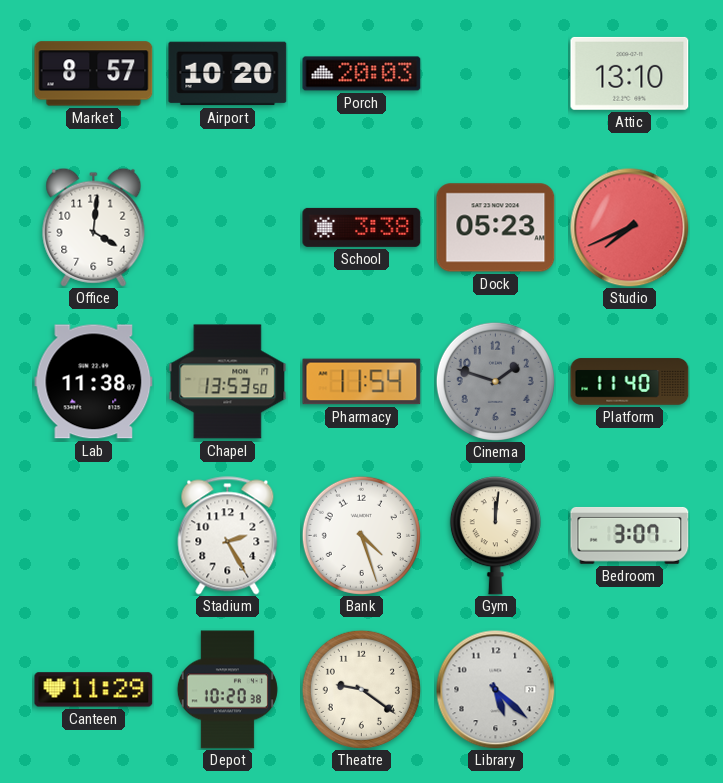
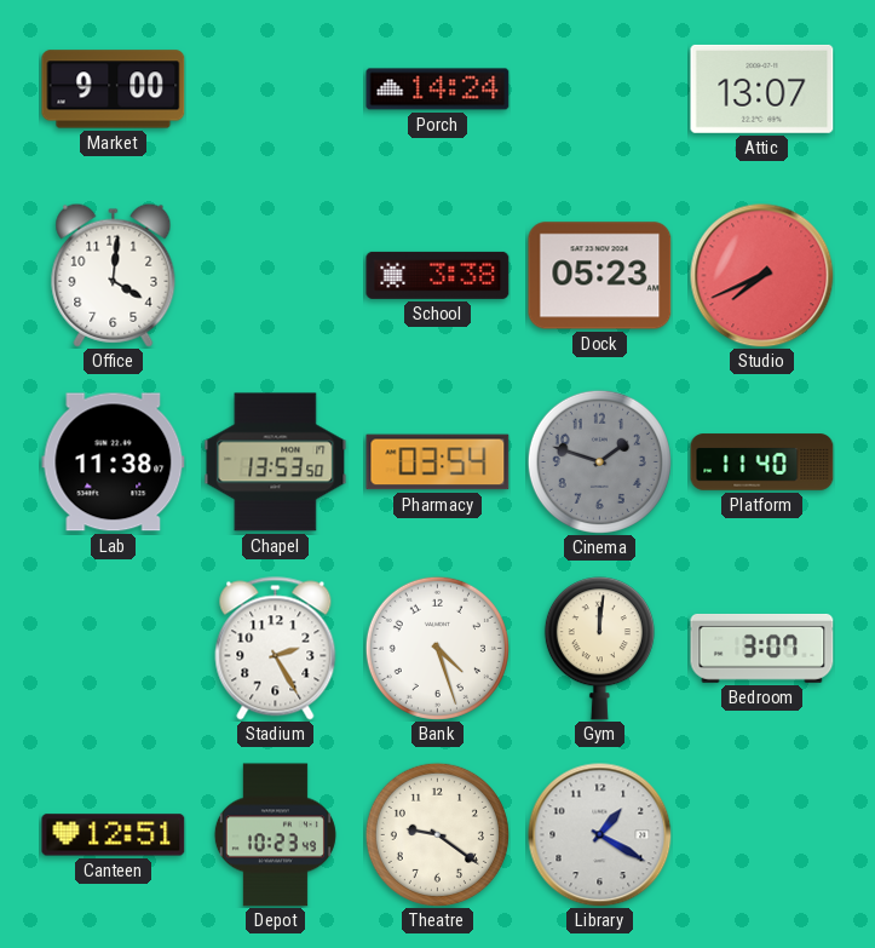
Market: 8:57 -> 9:00 (114, 90)
Airport: 10:20 -> none (228, 74)
Porch: 20:03 -> 14:24 (438, 90)
Attic: 13:10 -> 13:07 (762, 88)
Pharmacy: 11:54 -> 03:54 (438, 462)
Canteen: 11:29 -> 12:51 (114, 835)
Depot: 10:20 -> 10:23 (275, 835)
Library: 5:22 -> 1:20 (600, 835)
